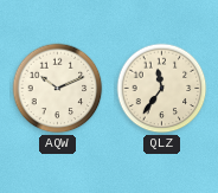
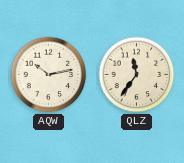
AQW: 10:11 -> 10:13 (49, 75)
